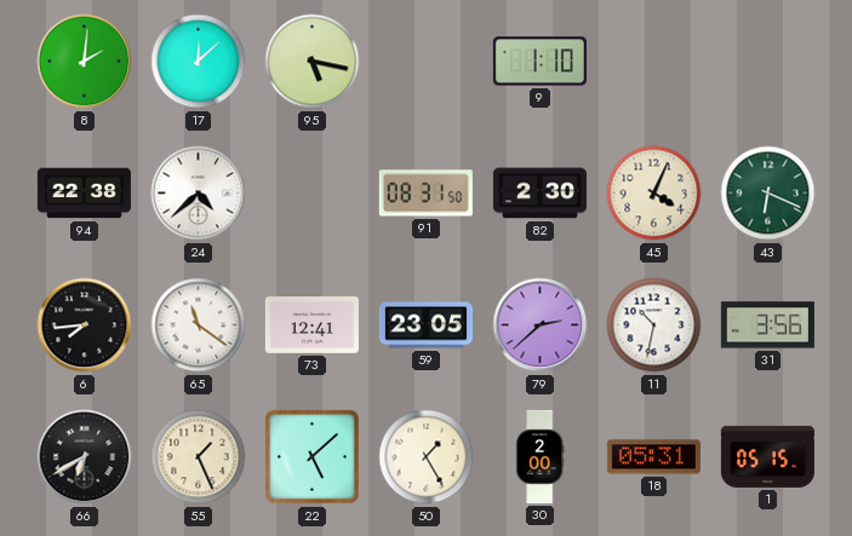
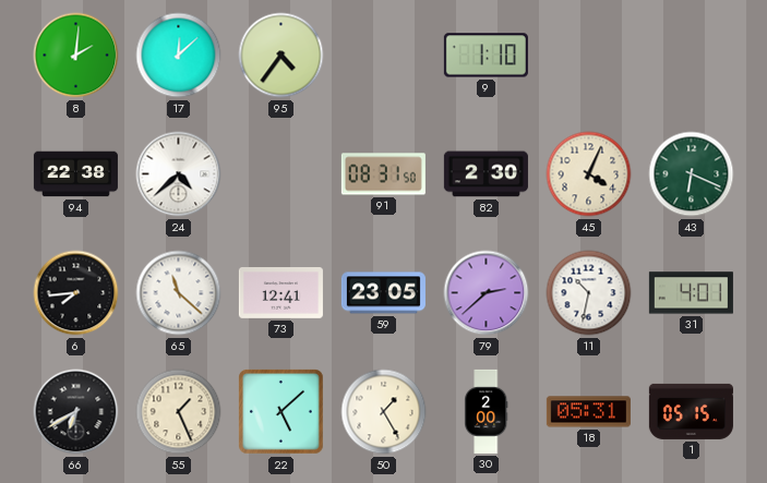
95: 5:17 -> 4:36 (281, 56)
65: 11:21 -> 11:22 (179, 293)
31: 3:56 -> 4:01 (691, 293)
